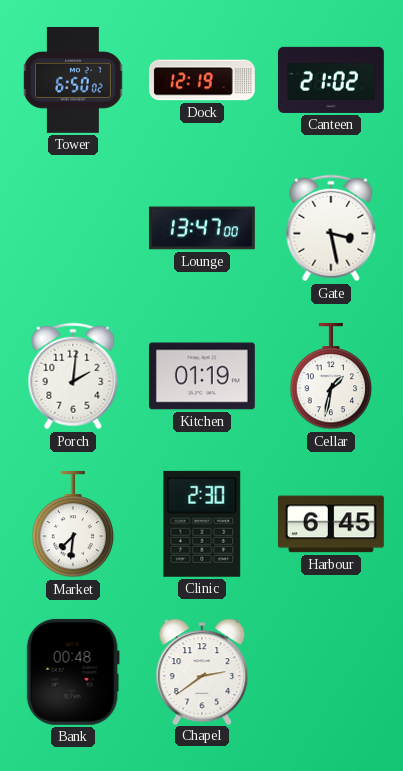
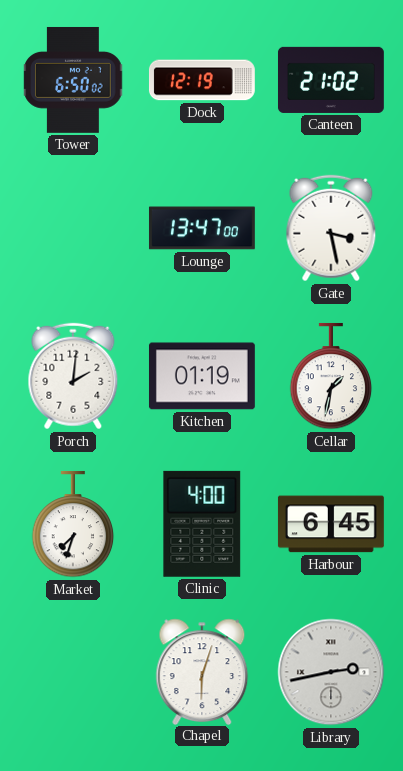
Market: 7:31 -> 7:33 (73, 524)
Clinic: 2:30 -> 4:00 (202, 524)
Bank: 00:48 -> none (73, 672)
Chapel: 2:39 -> 6:03 (202, 671)
Library: none -> 2:43 (331, 672)
